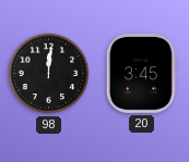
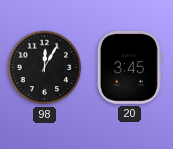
98: 12:01 -> 12:05 (45, 68)
